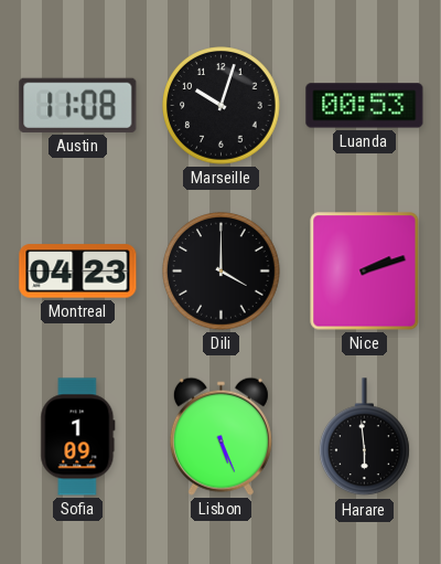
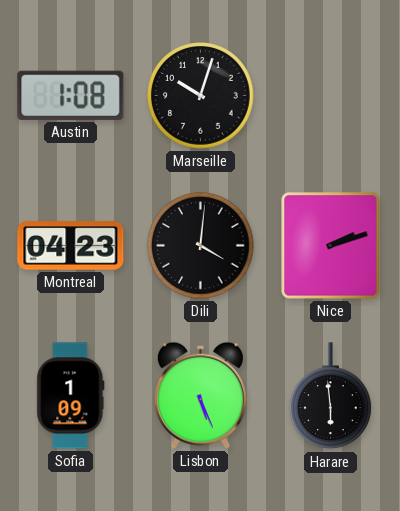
Austin: 11:08 -> 1:08 (71, 95)
Luanda: 00:53 -> none (365, 106)
Dili: 4:00 -> 4:01 (201, 246)
